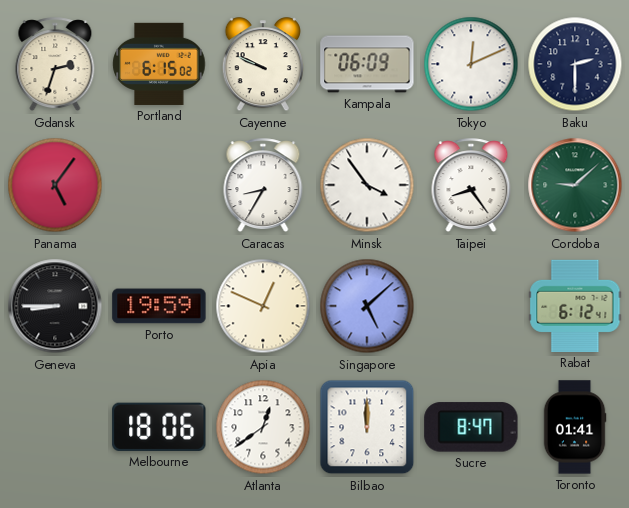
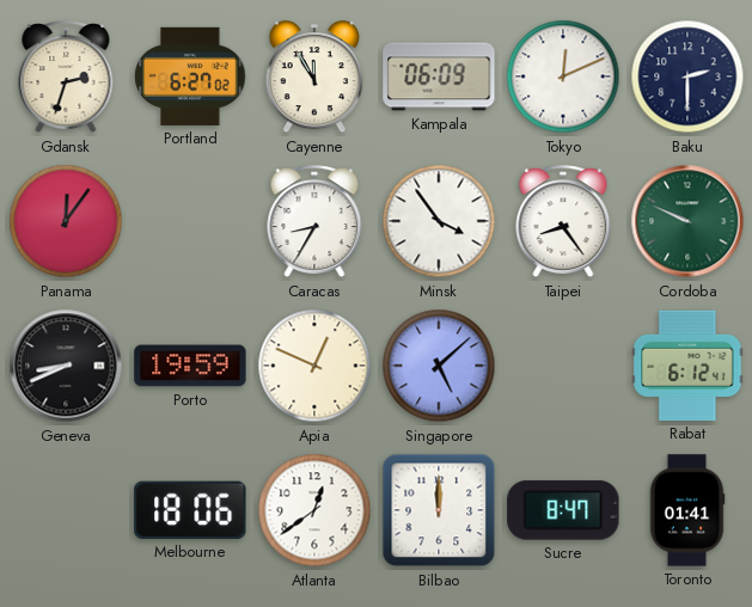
Portland: 6:15 -> 6:27 (190, 76)
Cayenne: 9:49 -> 11:55 (314, 78)
Panama: 5:06 -> 12:06 (66, 221)
Cordoba: 9:08 -> 9:49 (687, 221)
Geneva: 8:45 -> 8:41 (66, 366)
